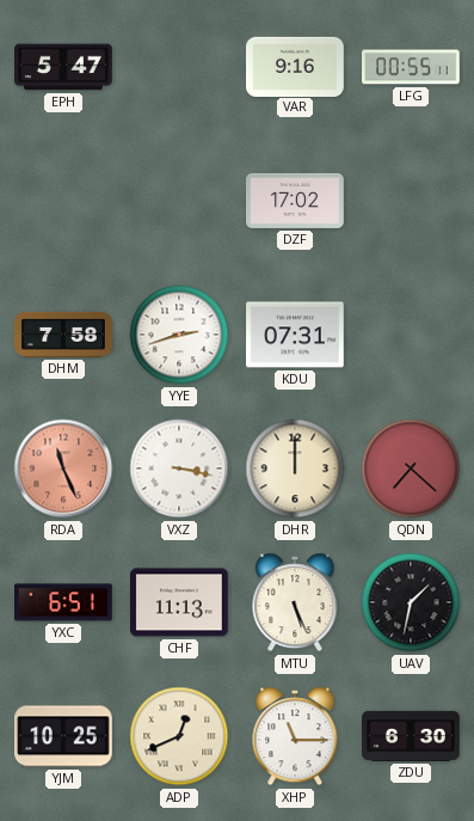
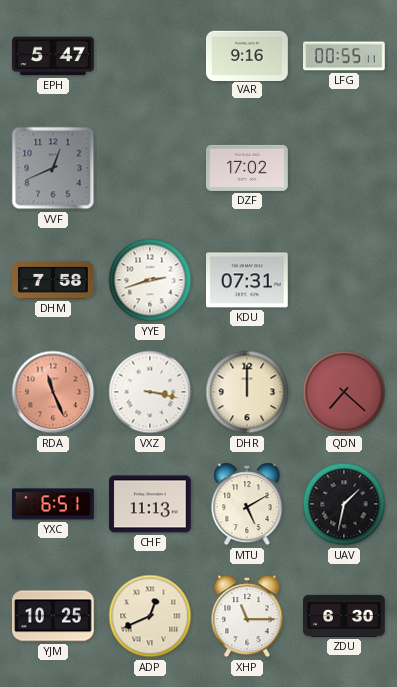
VVF: none -> 12:41 (53, 168)
MTU: 5:26 -> 5:10 (247, 504)
